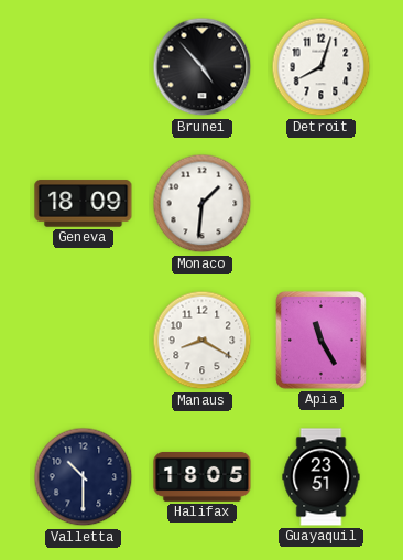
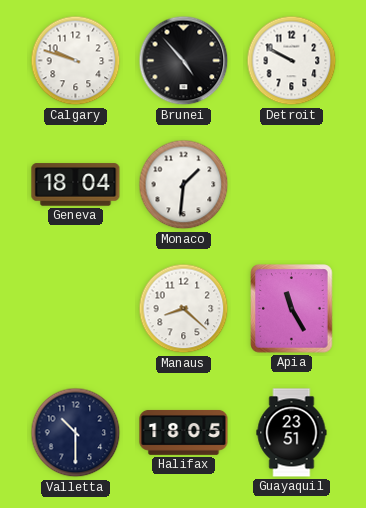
Calgary: none -> 9:48 (76, 61)
Detroit: 8:03 -> 9:50 (292, 61)
Geneva: 18:09 -> 18:04 (76, 185)
Manaus: 8:20 -> 8:22 (184, 309)
